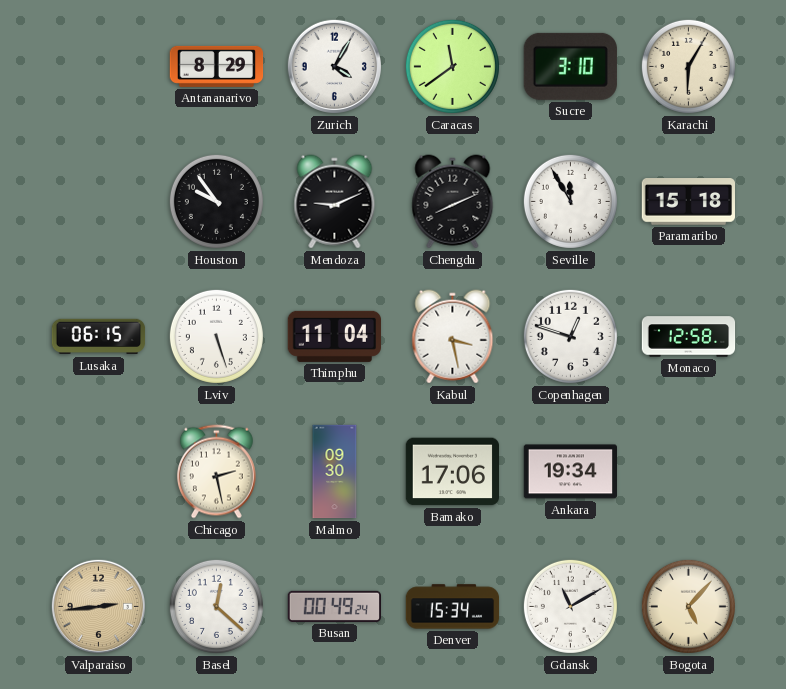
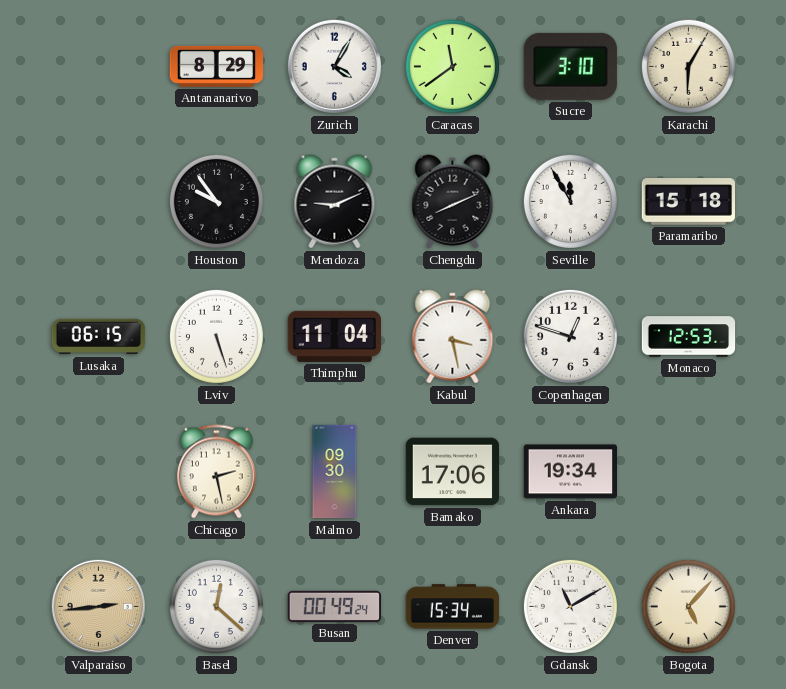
Monaco: 12:58 -> 12:53 (689, 337)
